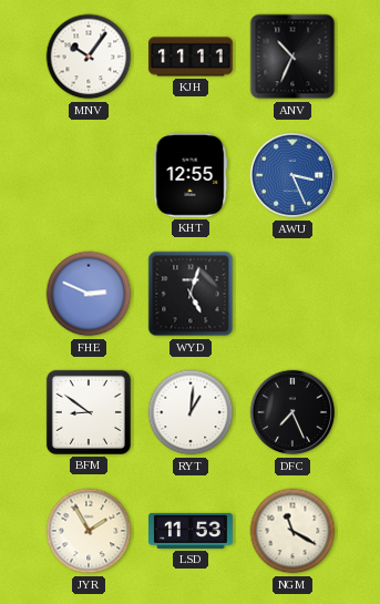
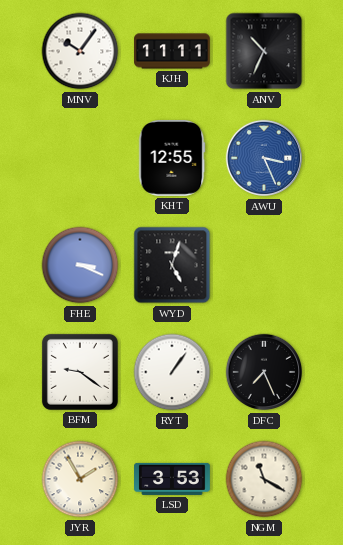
FHE: 2:49 -> 3:19 (80, 265)
BFM: 8:51 -> 9:21 (80, 372)
RYT: 1:01 -> 1:06 (172, 372)
LSD: 11:53 -> 3:53 (172, 479)
